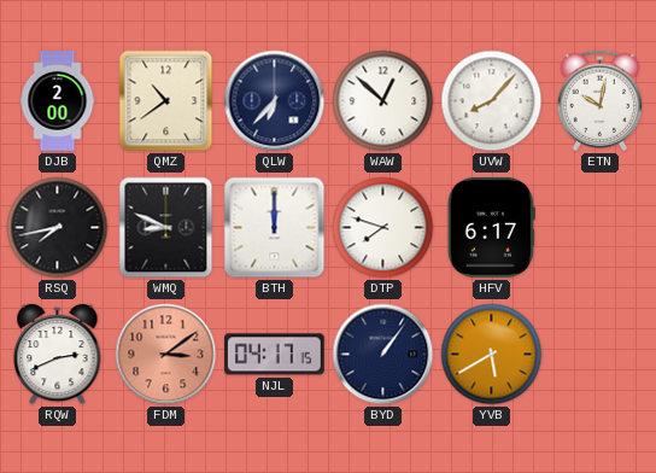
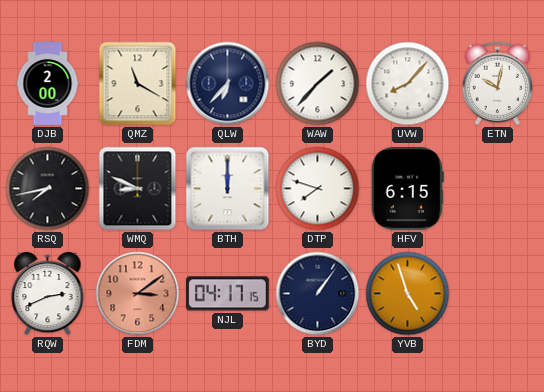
QMZ: 10:39 -> 11:20 (138, 84)
WAW: 12:52 -> 1:37 (318, 84)
HFV: 6:17 -> 6:15 (407, 189)
YVB: 5:40 -> 4:57 (408, 294)
